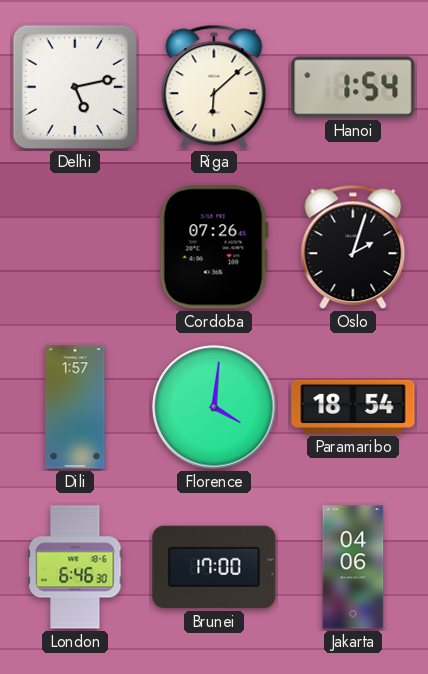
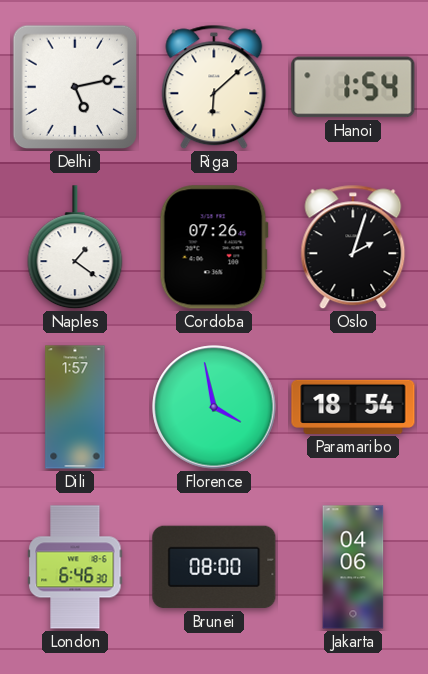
Naples: none -> 1:21 (75, 248)
Florence: 4:01 -> 3:58 (214, 407)
Brunei: 17:00 -> 08:00 (214, 567)
